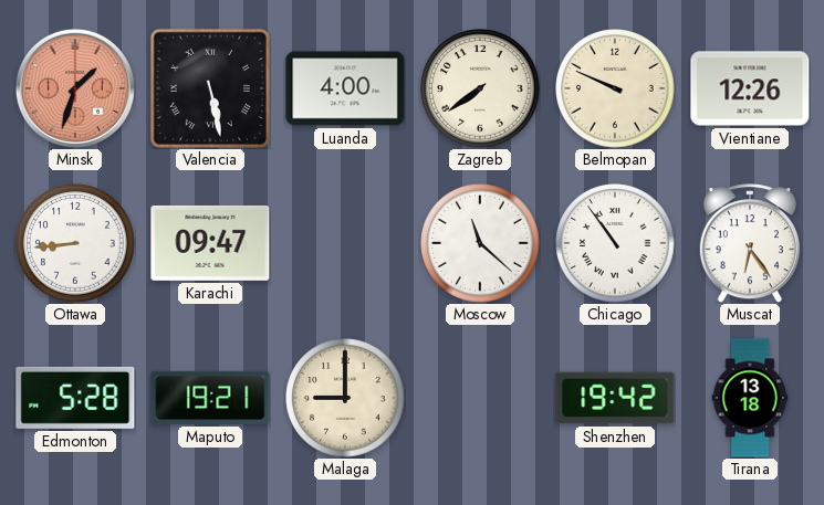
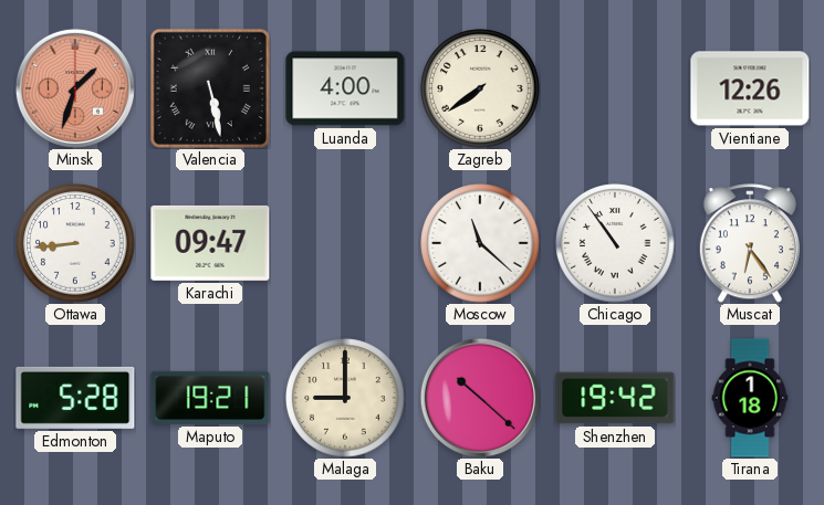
Belmopan: 9:49 -> none (615, 88)
Baku: none -> 10:22 (480, 398)
Tirana: 13:18 -> 1:18 (750, 398)
